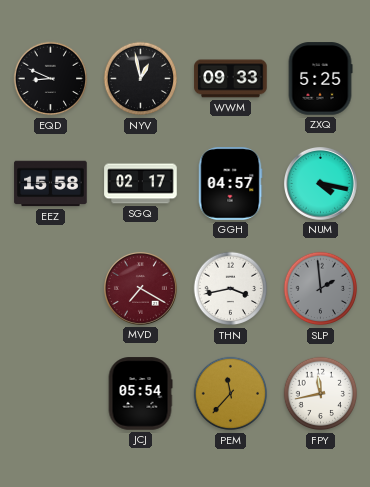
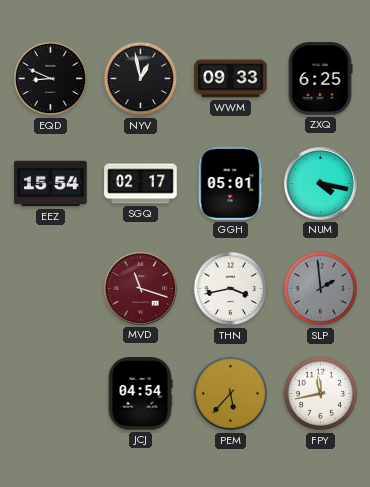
ZXQ: 5:25 -> 6:25 (320, 79)
EEZ: 15:58 -> 15:54 (51, 184)
GGH: 04:57 -> 05:01 (230, 184)
MVD: 7:20 -> 11:18 (141, 289)
JCJ: 05:54 -> 04:54 (140, 394)
PEM: 11:37 -> 5:37 (231, 394)
